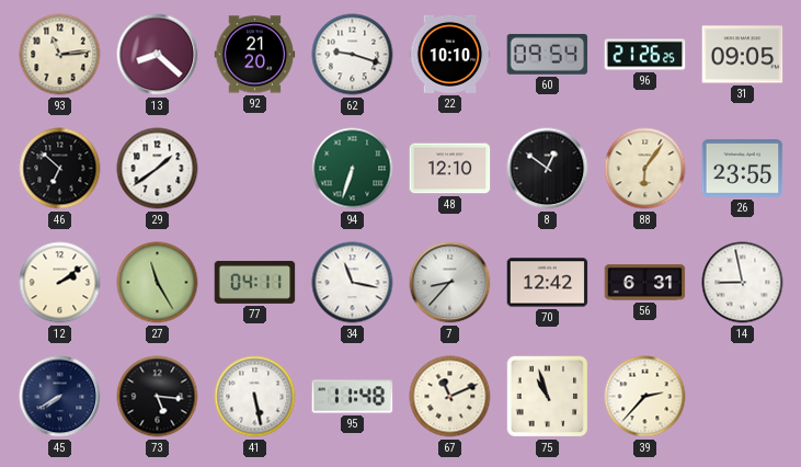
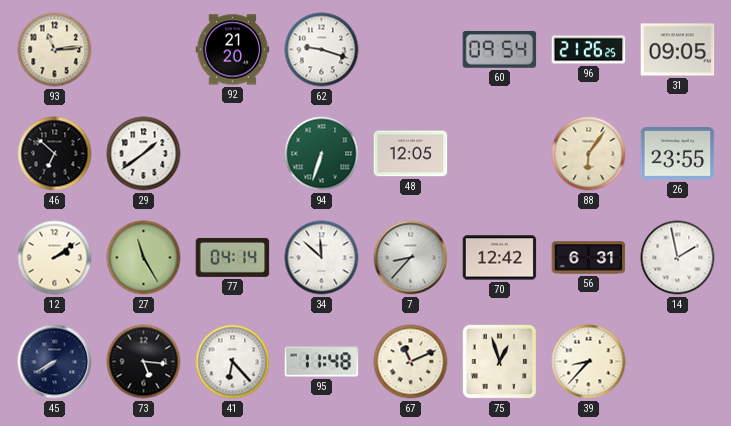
13: 8:22 -> none (158, 55)
22: 10:10 -> none (450, 54)
48: 12:10 -> 12:05 (411, 154)
8: 12:51 -> none (548, 169)
77: 04:11 -> 04:14 (233, 257)
34: 11:17 -> 11:52 (322, 258)
14: 8:58 -> 1:58 (678, 258)
41: 5:28 -> 6:23 (233, 362)
75: 10:57 -> 12:57 (500, 362)
39: 2:37 -> 8:37 (589, 362)
